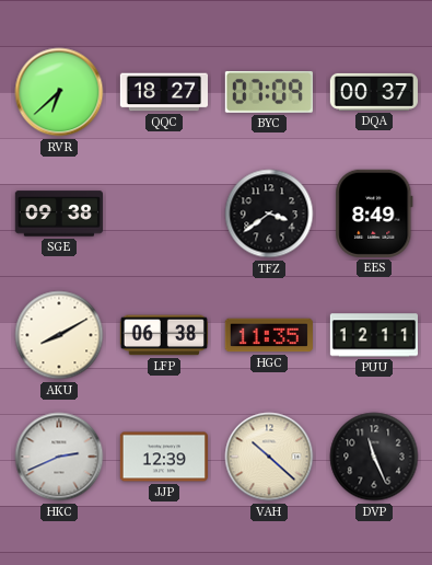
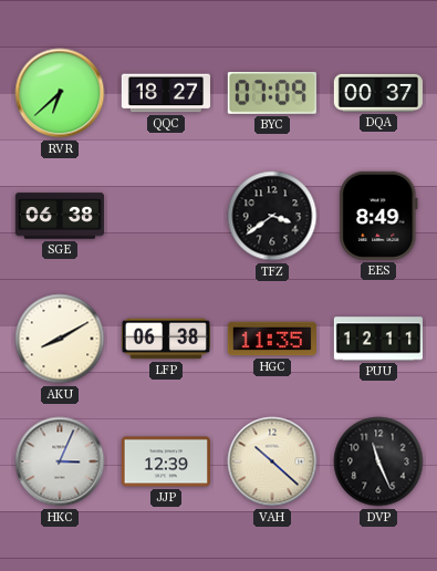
SGE: 09:38 -> 06:38 (59, 216)
HKC: 2:41 -> 3:04 (60, 461)
